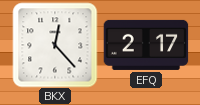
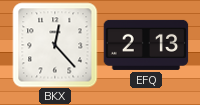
EFQ: 2:17 -> 2:13 (146, 45)
